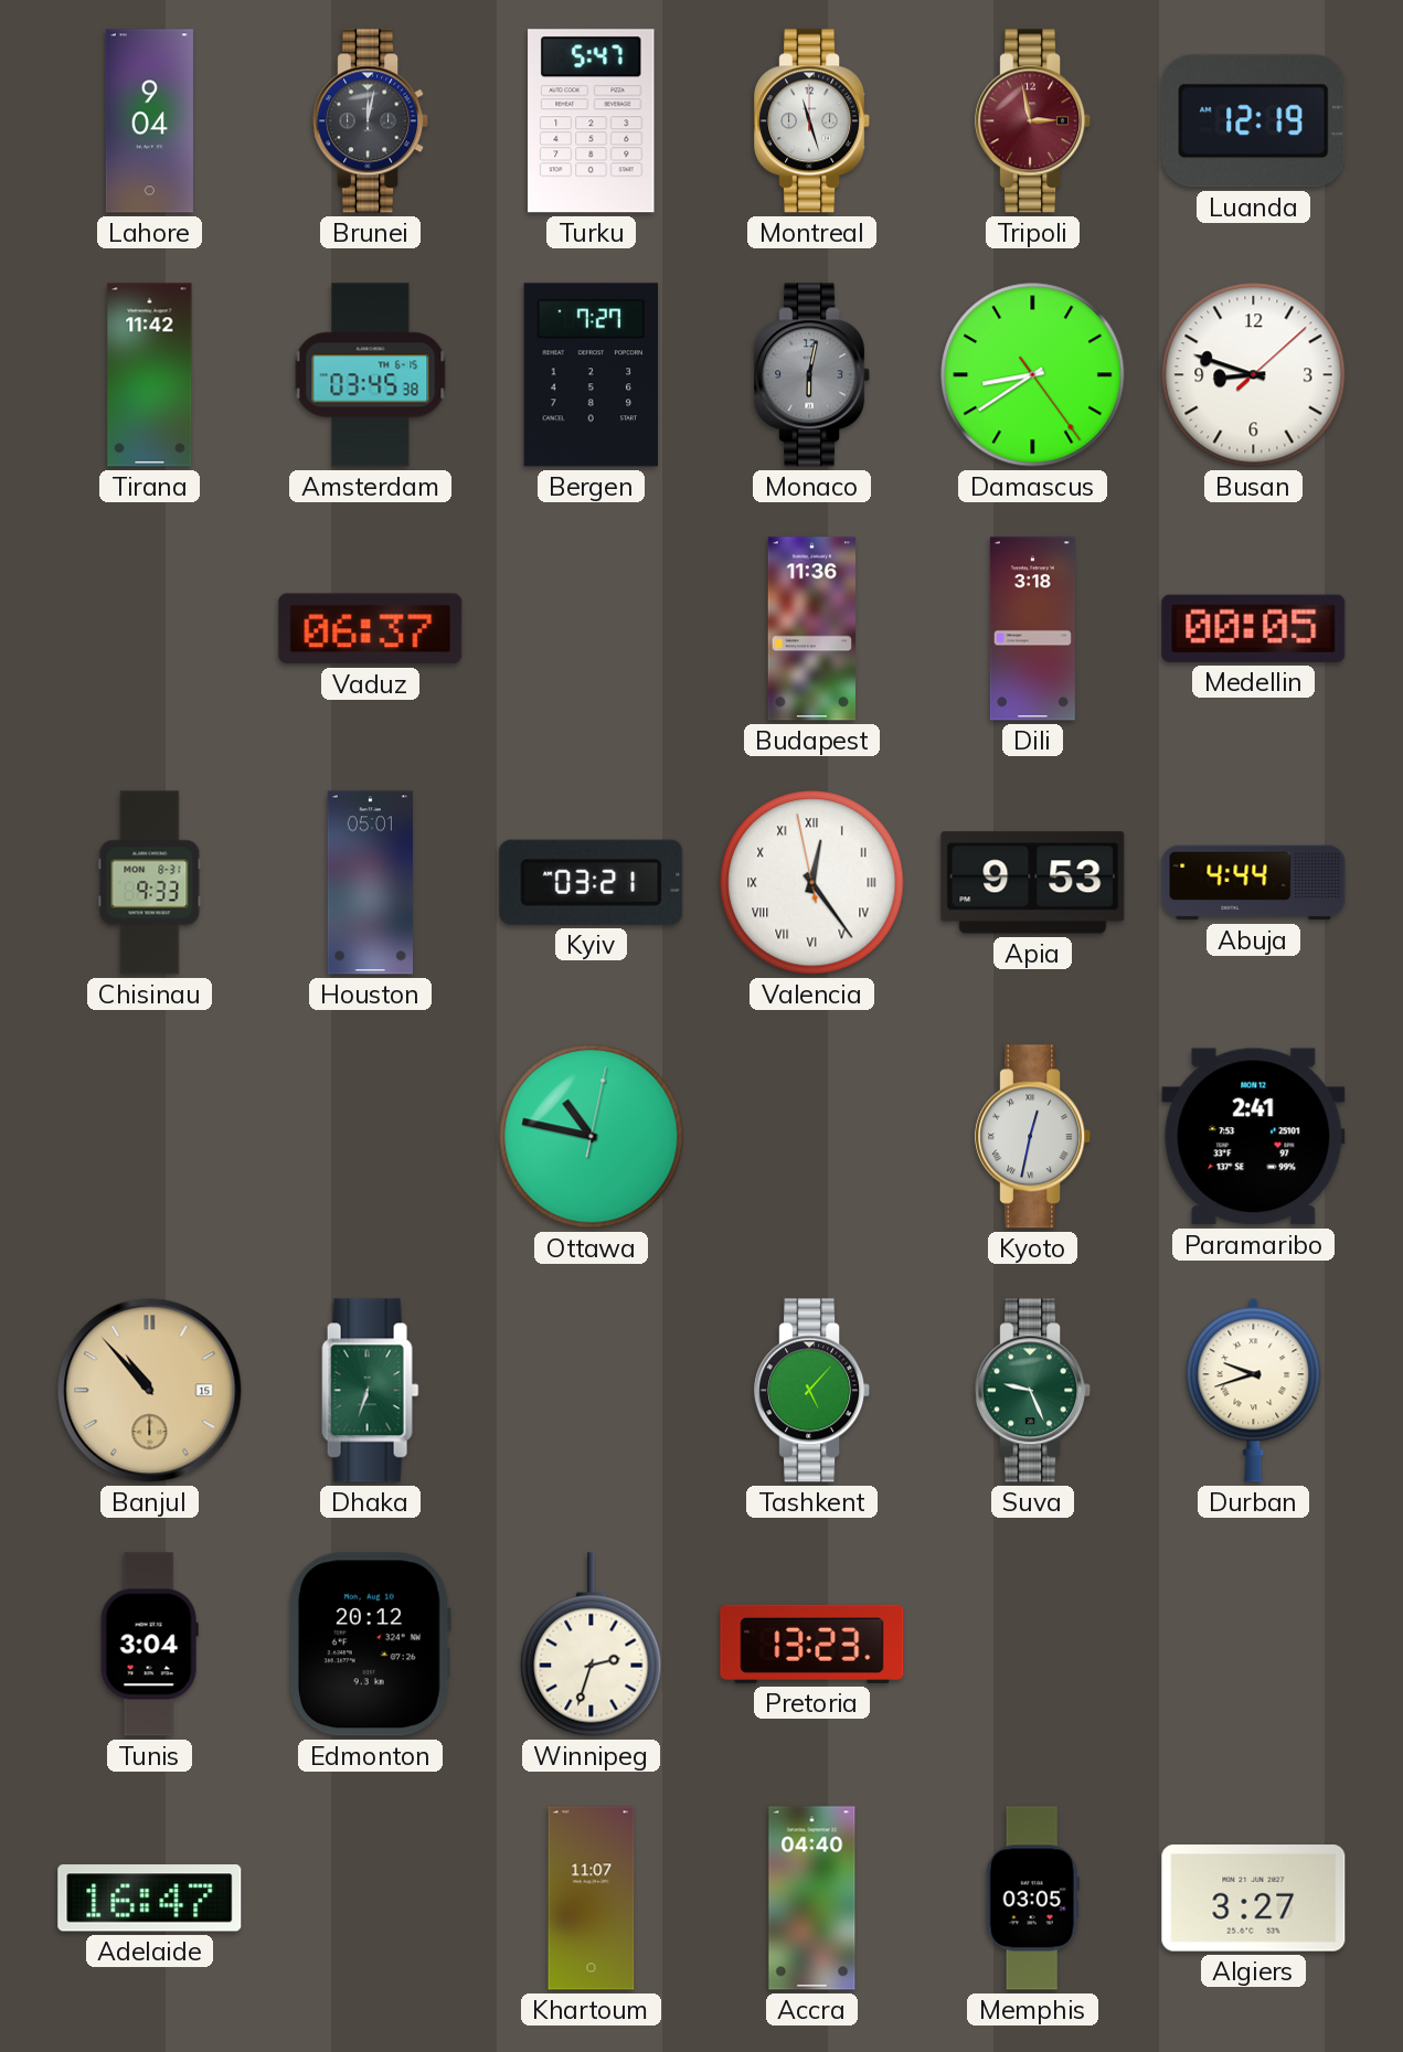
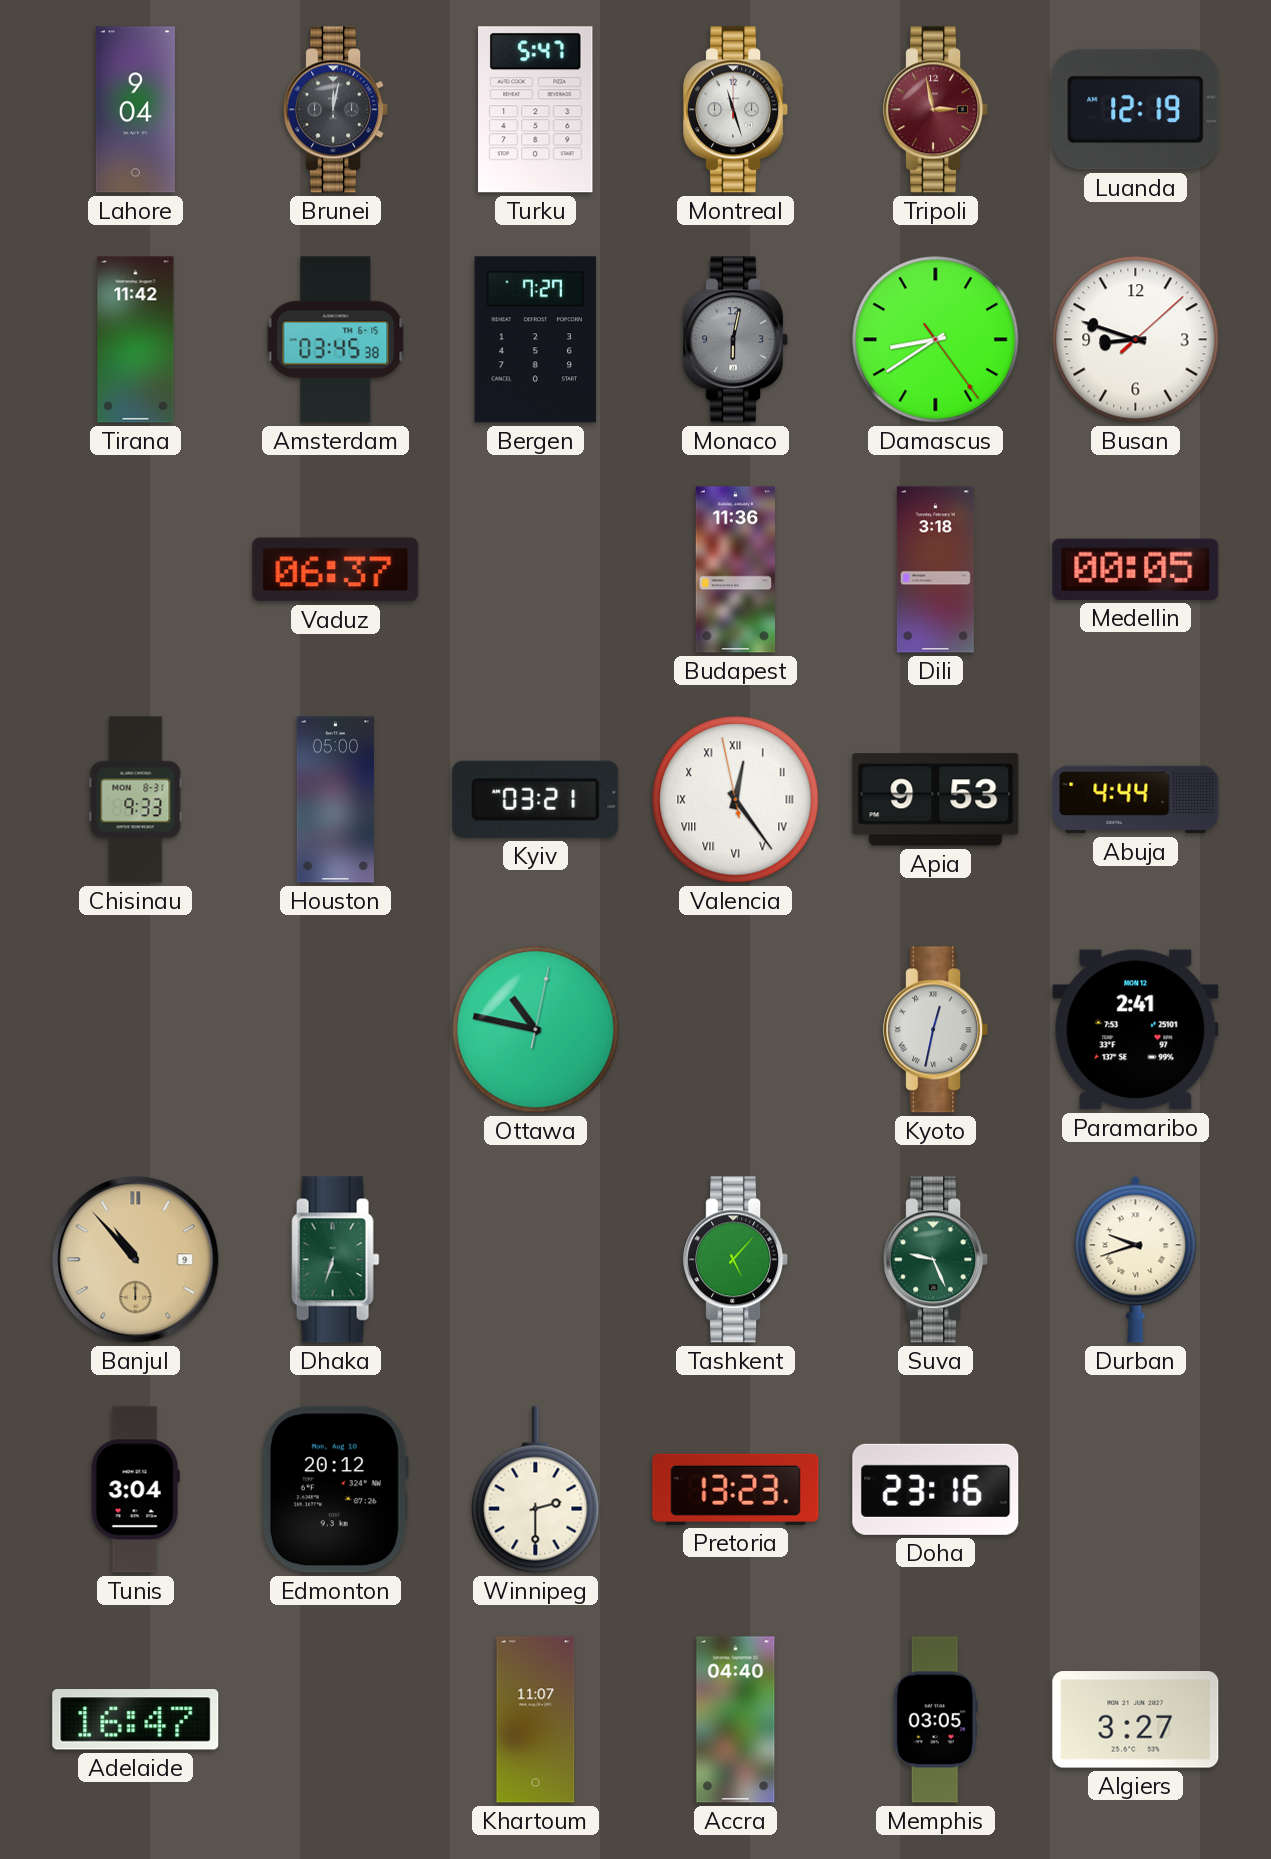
Houston: 05:01 -> 05:00 (335, 800)
Banjul date: 15 -> 9 (136, 1260)
Winnipeg: 2:33 -> 2:30 (536, 1490)
Doha: none -> 23:16 (936, 1489)
